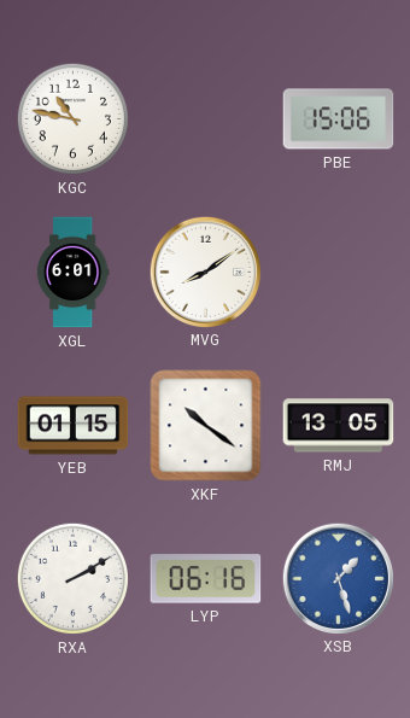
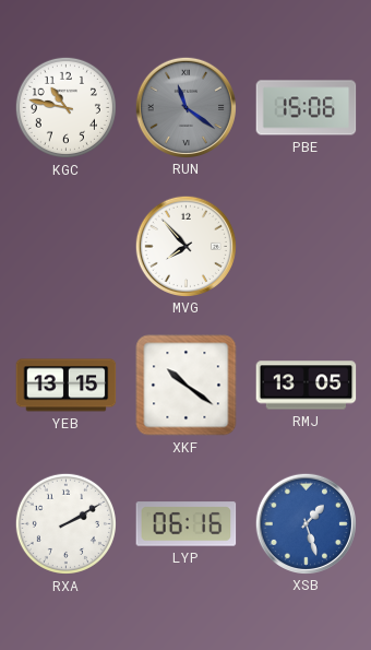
RUN: none -> 11:21 (185, 107)
XGL: 6:01 -> none (72, 273)
MVG: 8:09 -> 7:53 (185, 246)
YEB: 01:15 -> 13:15 (67, 386)
